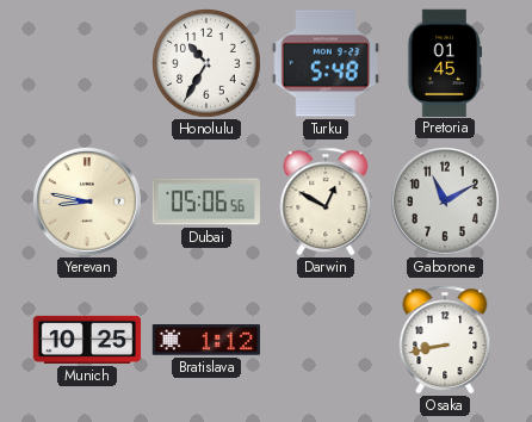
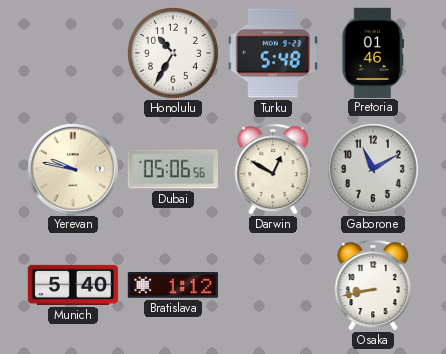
Pretoria: 01:45 -> 01:46 (373, 52)
Yerevan: 8:47 -> 9:47 (73, 169)
Munich: 10:25 -> 5:40 (73, 285)
